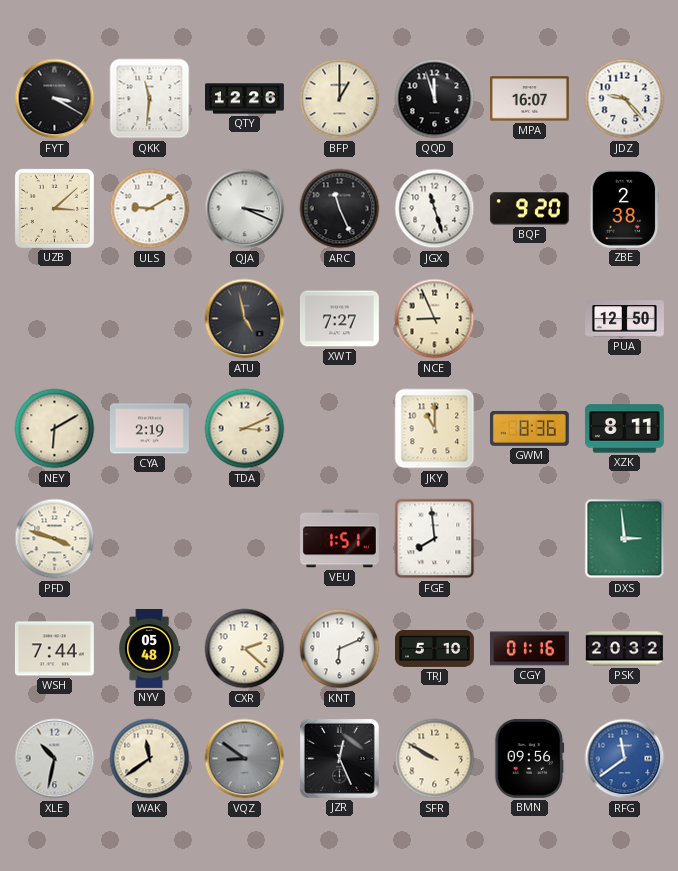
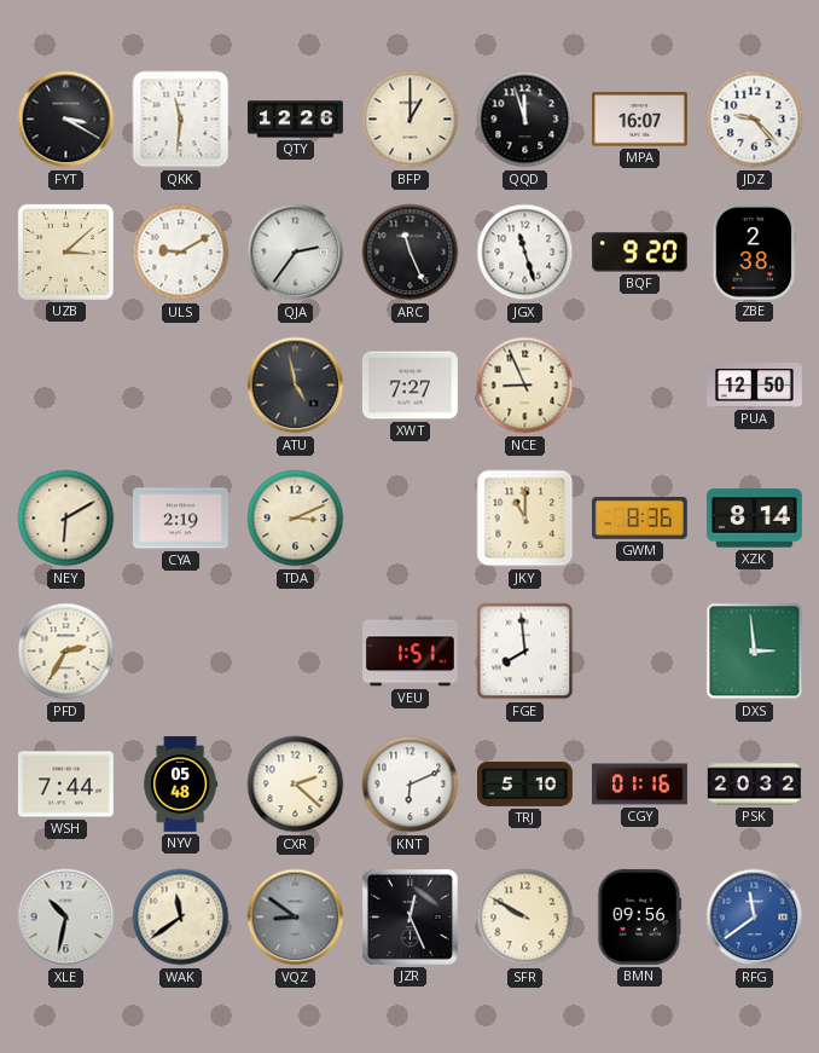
QJA: 3:19 -> 2:36 (296, 253)
XZK: 8:11 -> 8:14 (754, 519)
PFD: 3:48 -> 2:35 (66, 652)
